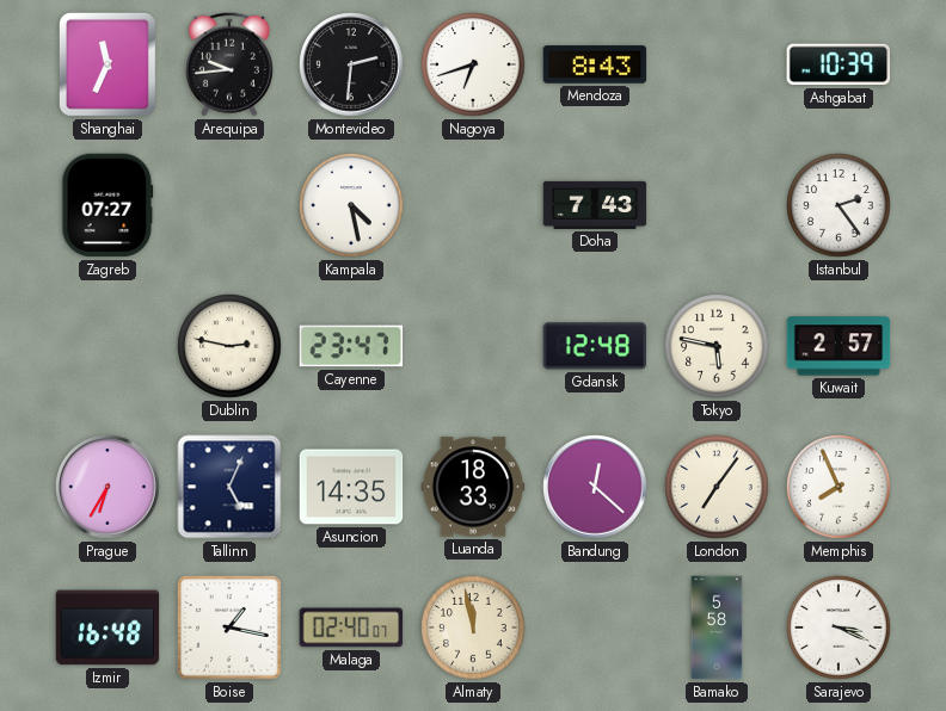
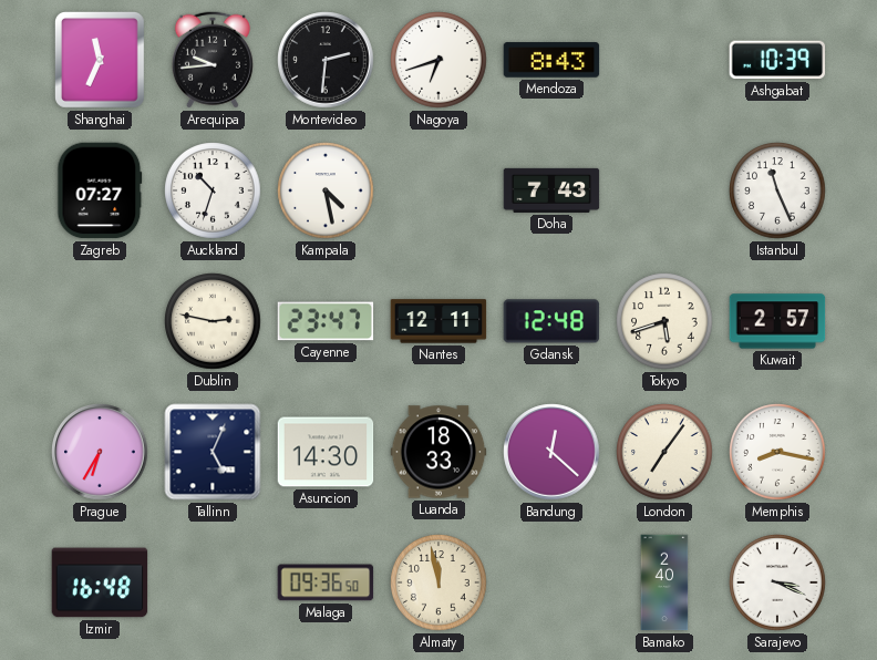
Auckland: none -> 10:33 (213, 190)
Istanbul: 2:24 -> 11:26 (777, 190)
Nantes: none -> 12:11 (438, 321)
Tokyo: 5:47 -> 5:42 (664, 321)
Asuncion: 14:35 -> 14:30 (326, 452)
Memphis: 7:56 -> 8:17 (777, 452)
Boise: 1:17 -> none (229, 627)
Malaga: 02:40 -> 09:36 (326, 582)
Bamako: 5:58 -> 2:40 (664, 582)
